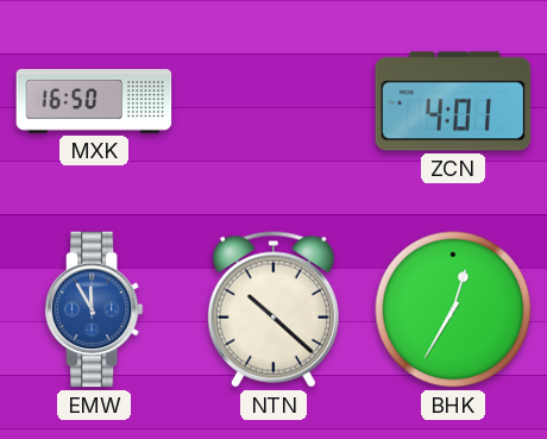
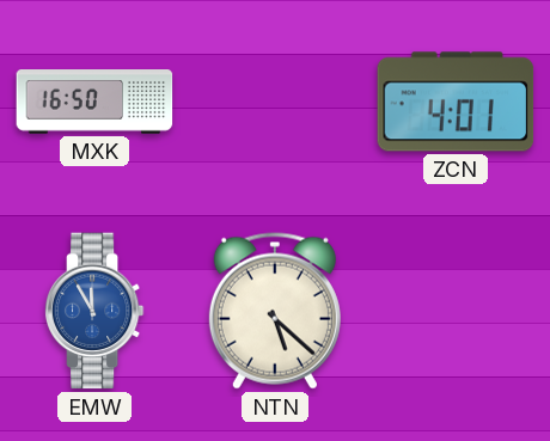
NTN: 10:22 -> 5:22 (275, 311)
BHK: 12:35 -> none (453, 309)
